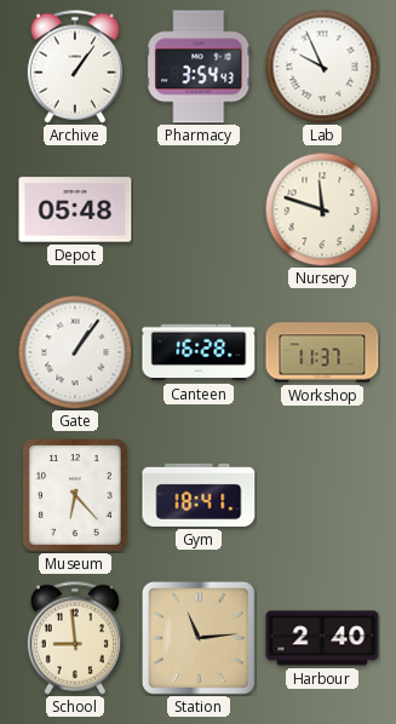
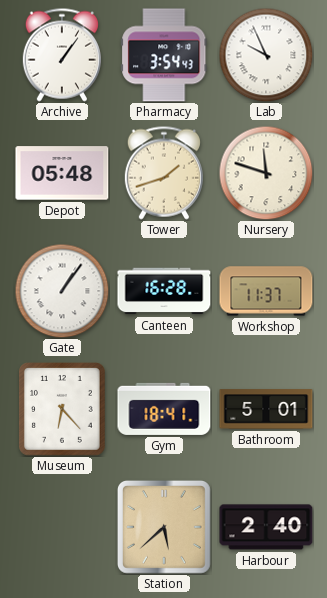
Tower: none -> 1:42 (164, 173)
Bathroom: none -> 5:01 (266, 409)
School: 8:59 -> none (75, 638)
Station: 11:14 -> 5:38 (164, 527)
